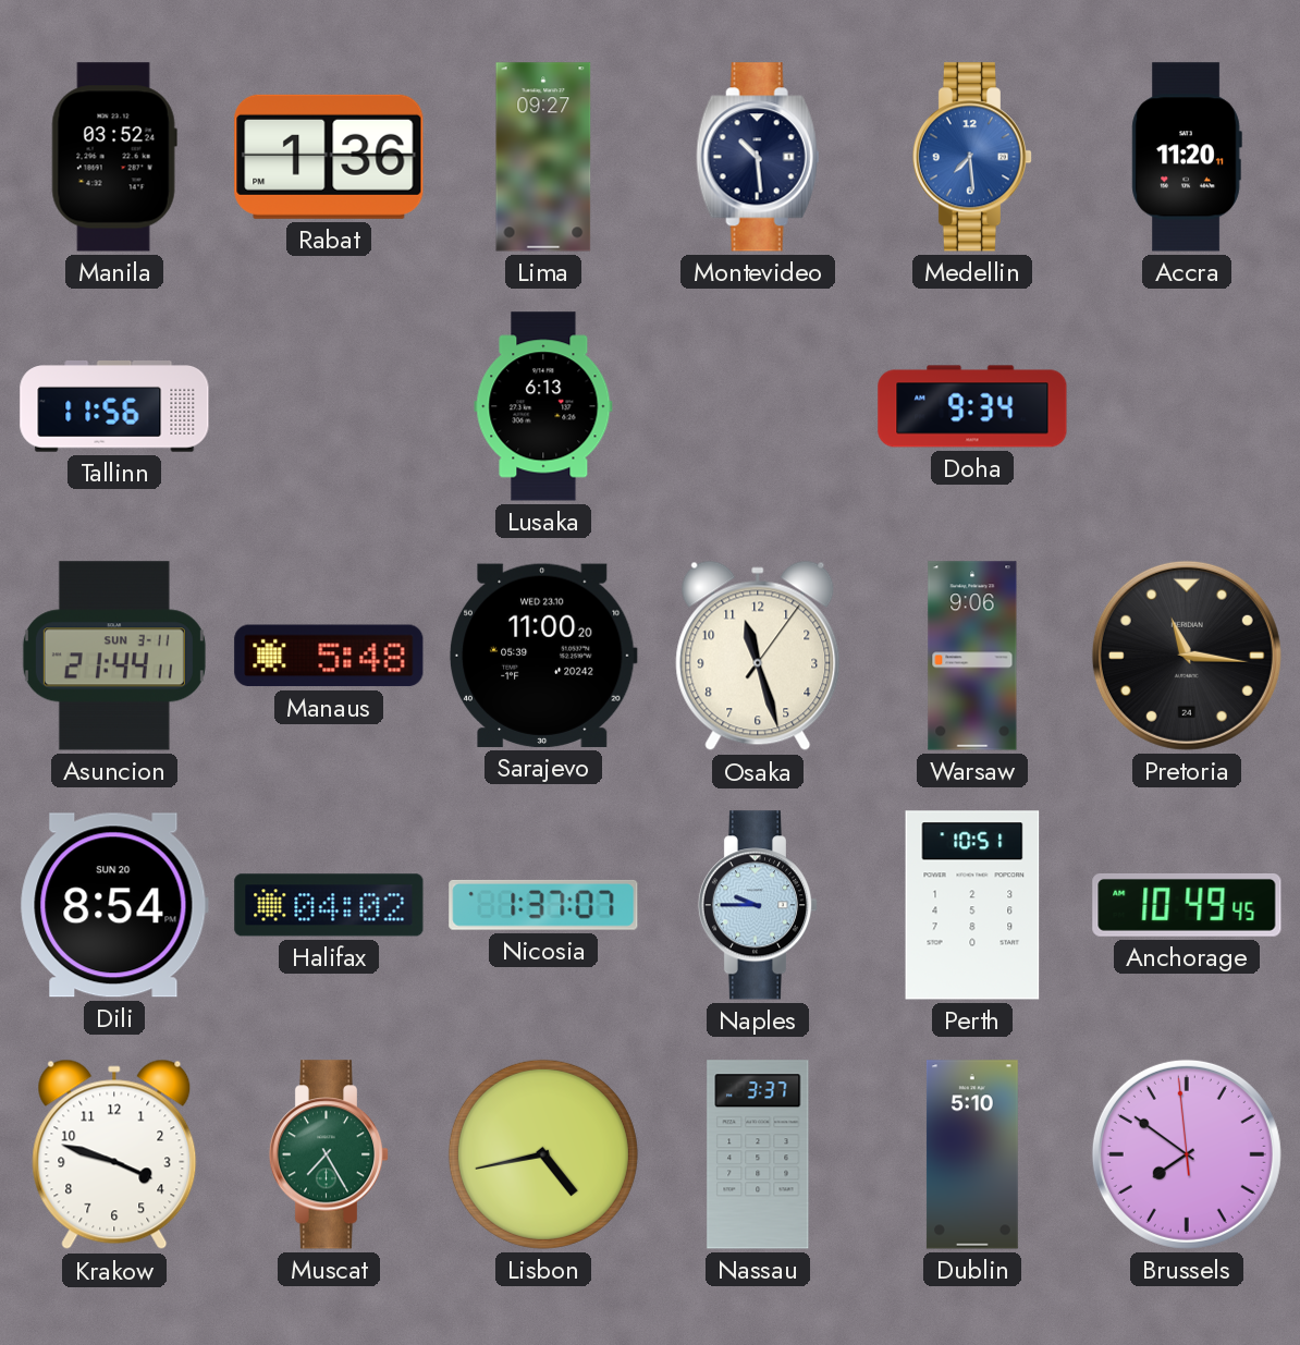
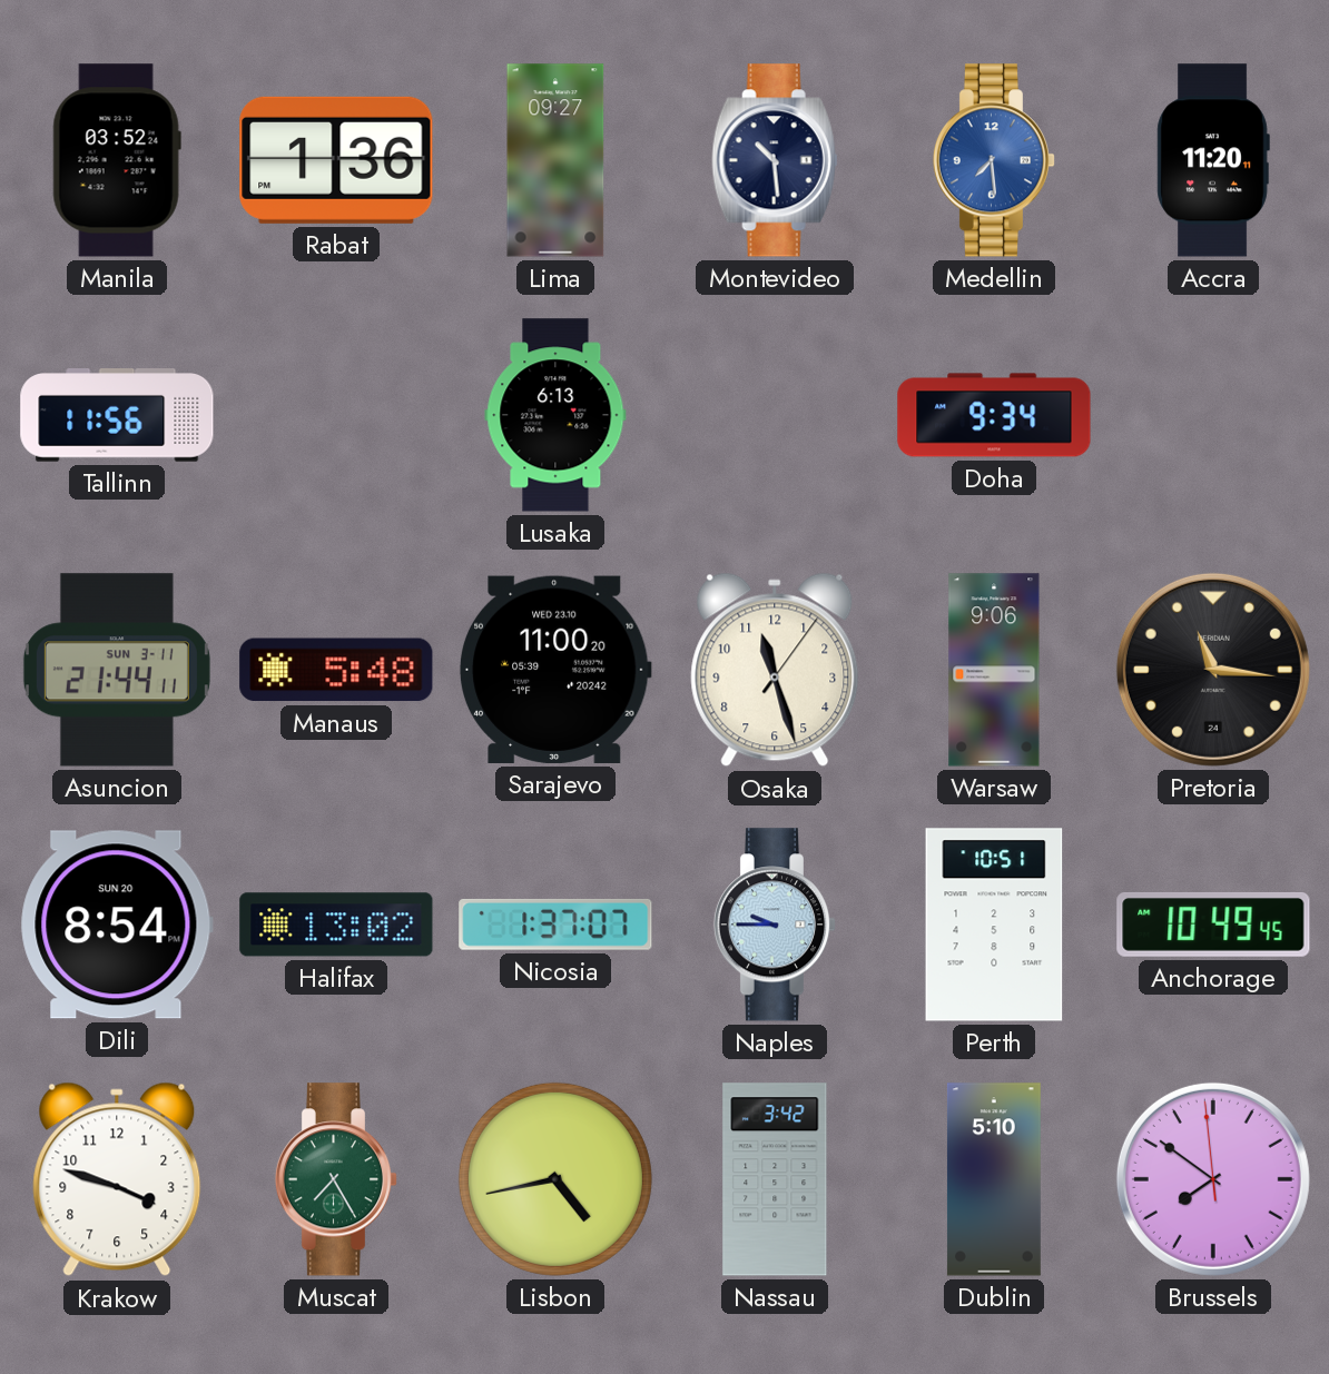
Halifax: 04:02 -> 13:02 (336, 925)
Nassau: 3:37 -> 3:42 (775, 1179)
